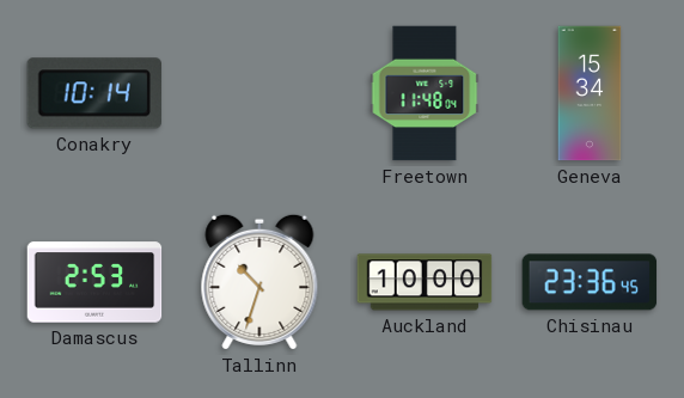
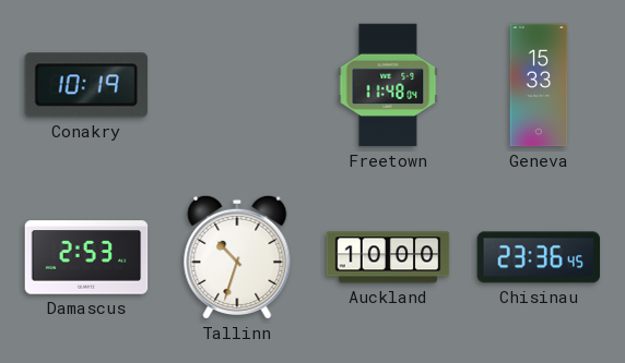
Conakry: 10:14 -> 10:19 (85, 85)
Geneva: 15:34 -> 15:33 (539, 85)
